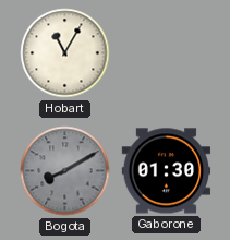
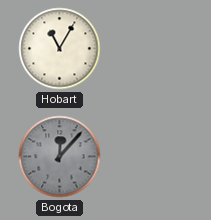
Bogota: 8:10 -> 12:07 (60, 157)
Gaborone: 01:30 -> none (167, 171)
